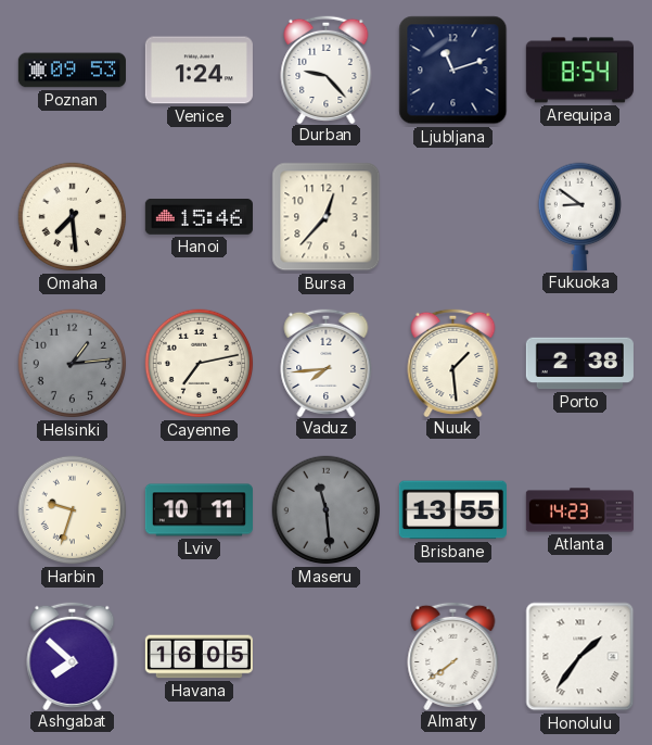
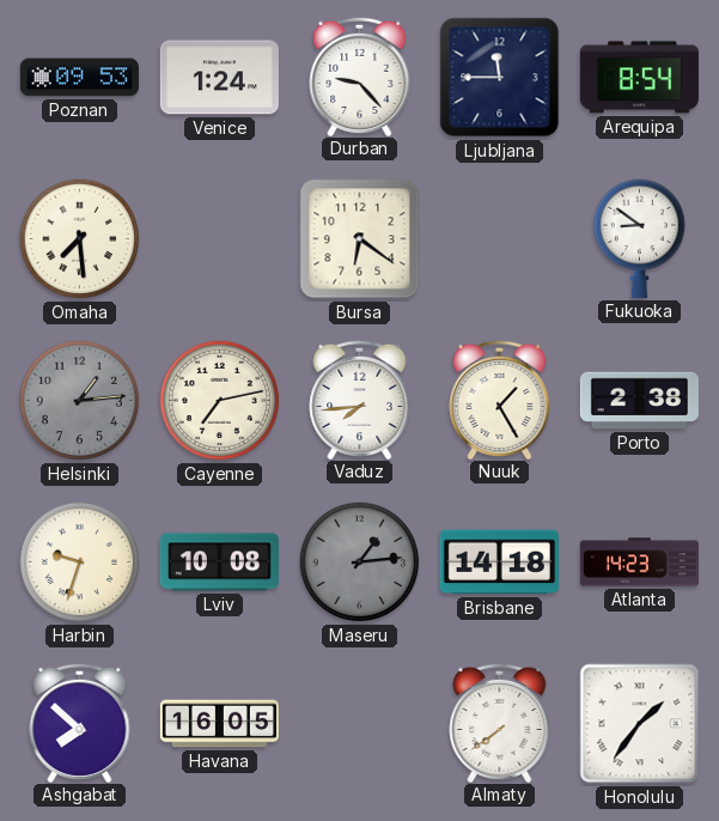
Ljubljana: 11:12 -> 11:45 (500, 78)
Hanoi: 15:46 -> none (199, 217)
Bursa: 12:37 -> 6:21 (360, 239)
Nuuk: 1:29 -> 1:25 (500, 399)
Lviv: 10:11 -> 10:08 (219, 562)
Maseru: 11:29 -> 1:14 (360, 562)
Brisbane: 13:55 -> 14:18 (499, 562)
